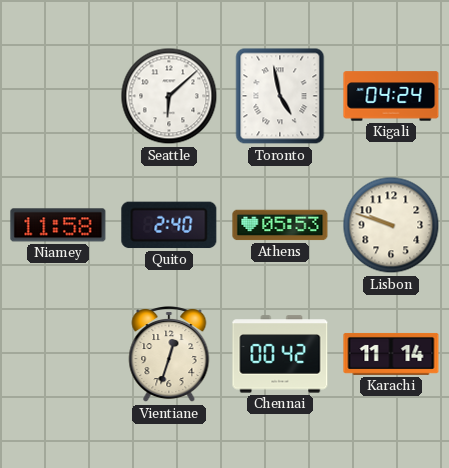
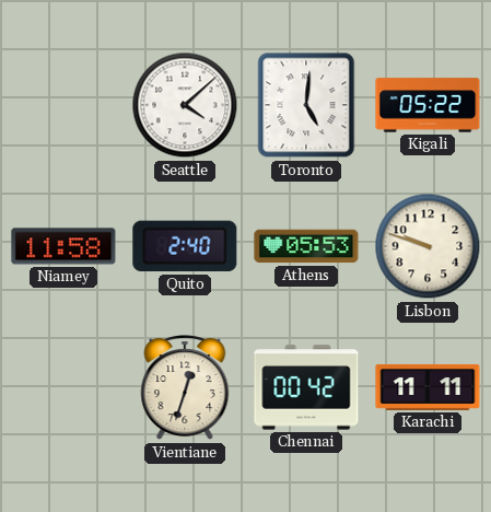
Seattle: 6:08 -> 4:08 (185, 105)
Toronto: 4:58 -> 5:01 (306, 105)
Kigali: 04:24 -> 05:22 (428, 105)
Karachi: 11:14 -> 11:11 (428, 387)
